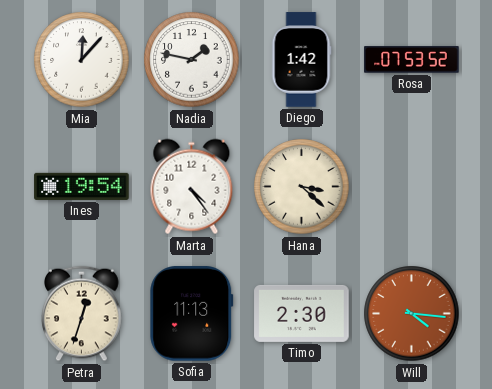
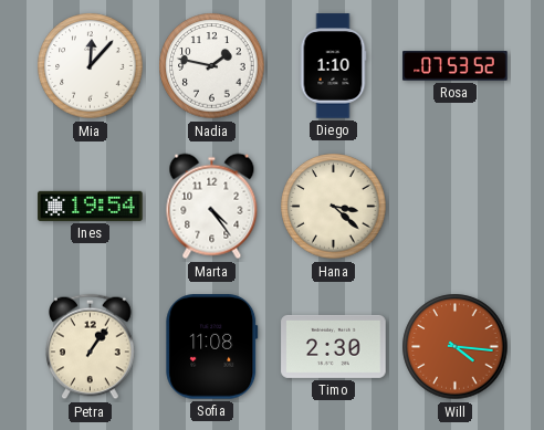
Diego: 1:42 -> 1:10 (333, 66)
Petra: 12:33 -> 1:06 (91, 347)
Sofia: 11:13 -> 11:08 (212, 347)
